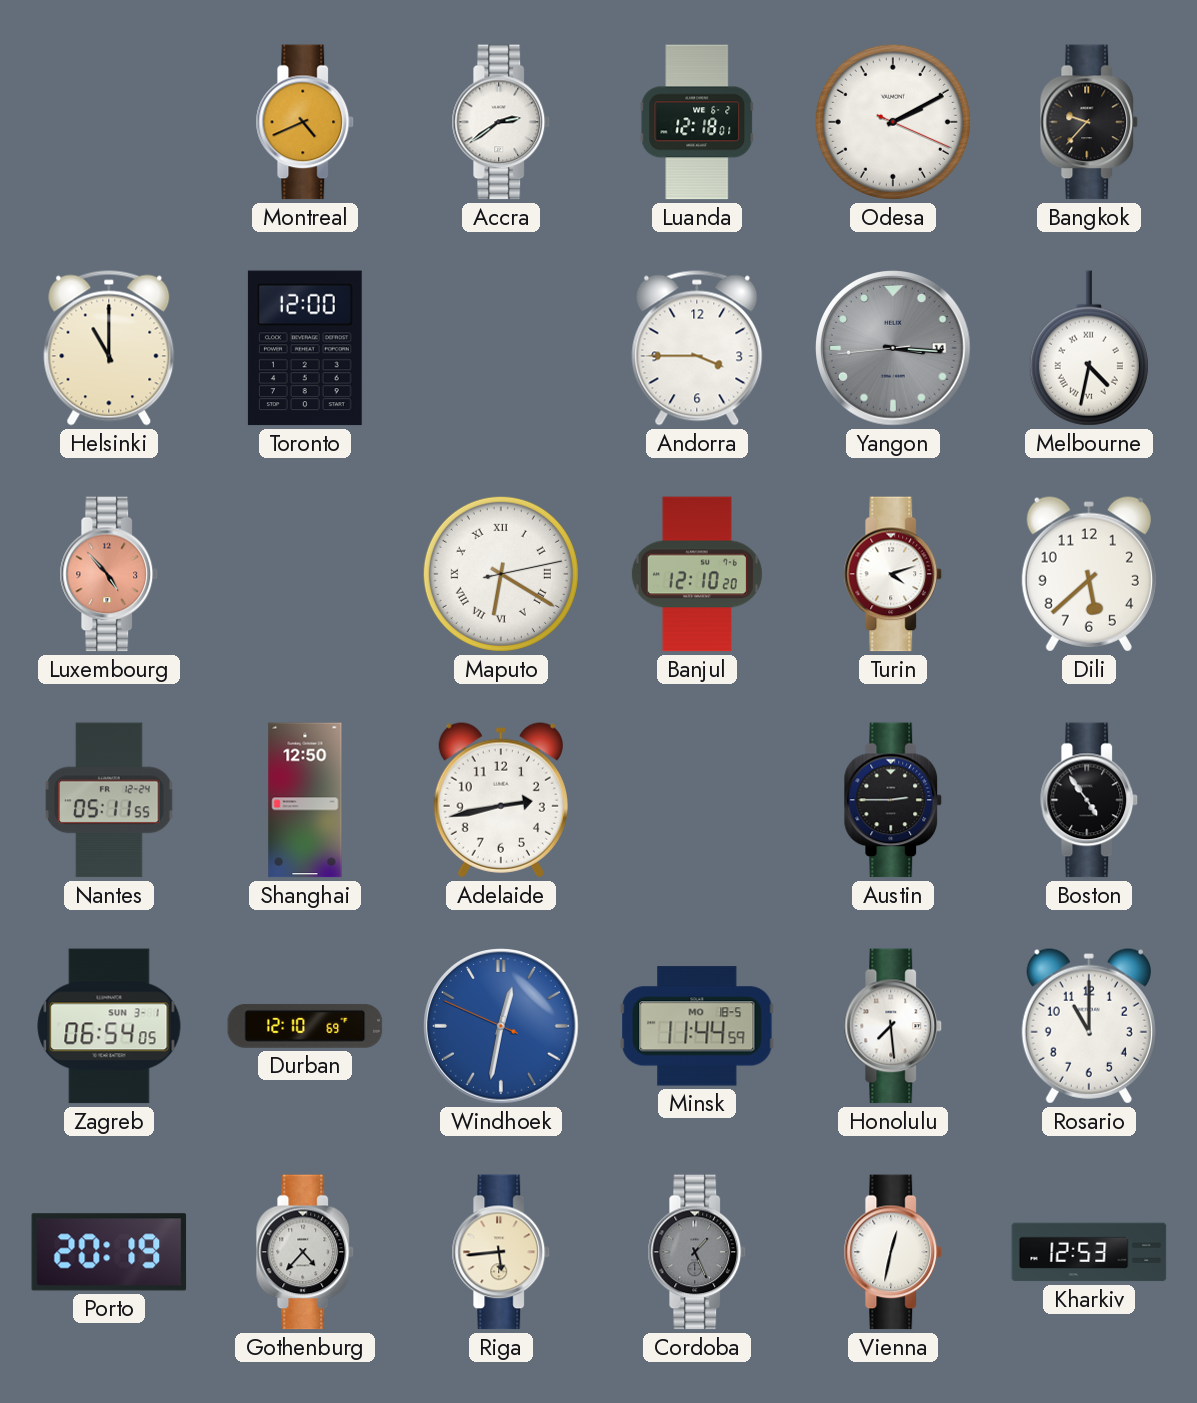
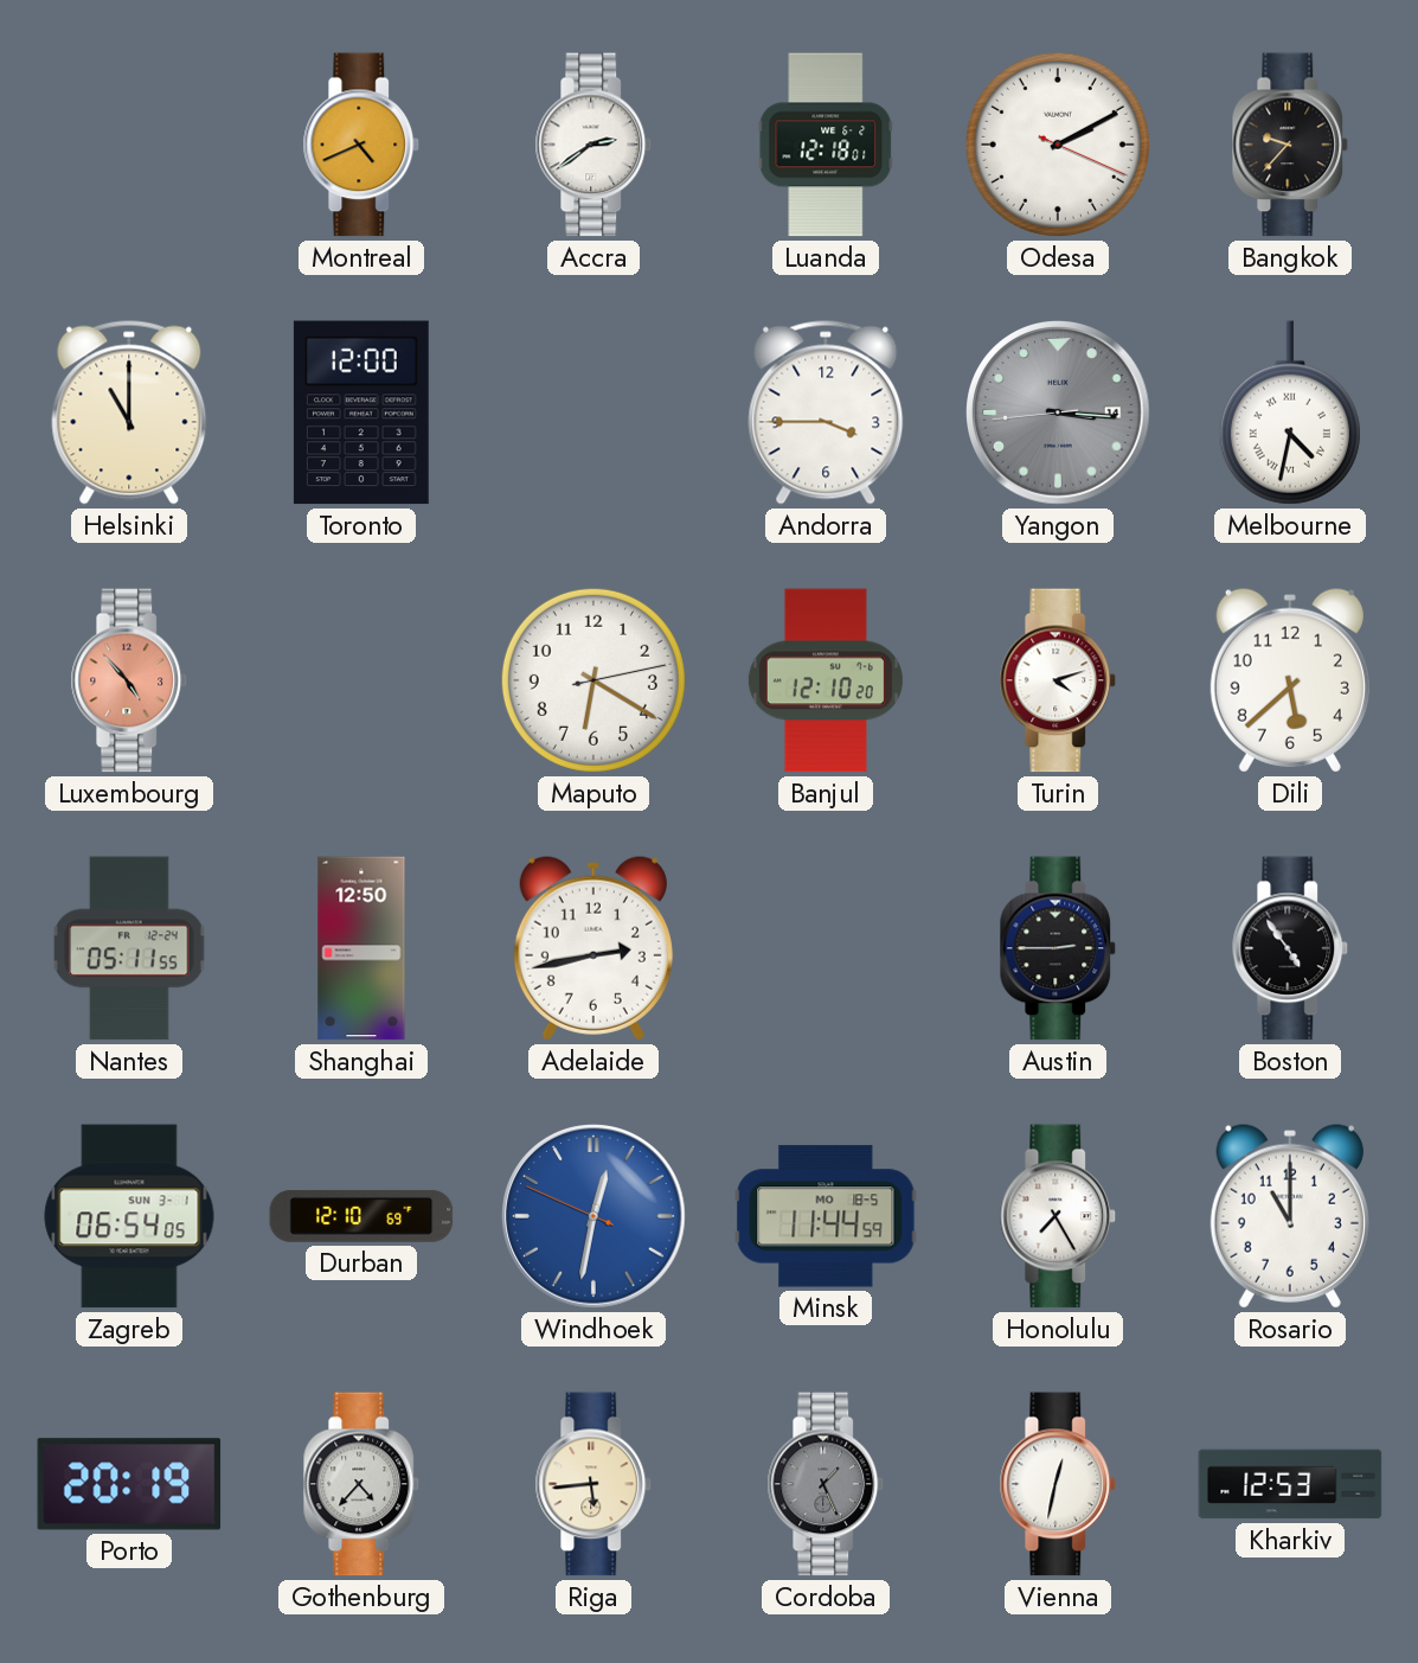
Maputo numerals: Roman -> Arabic (593, 680)
Honolulu: 7:29 -> 7:25 (1058, 1216)
